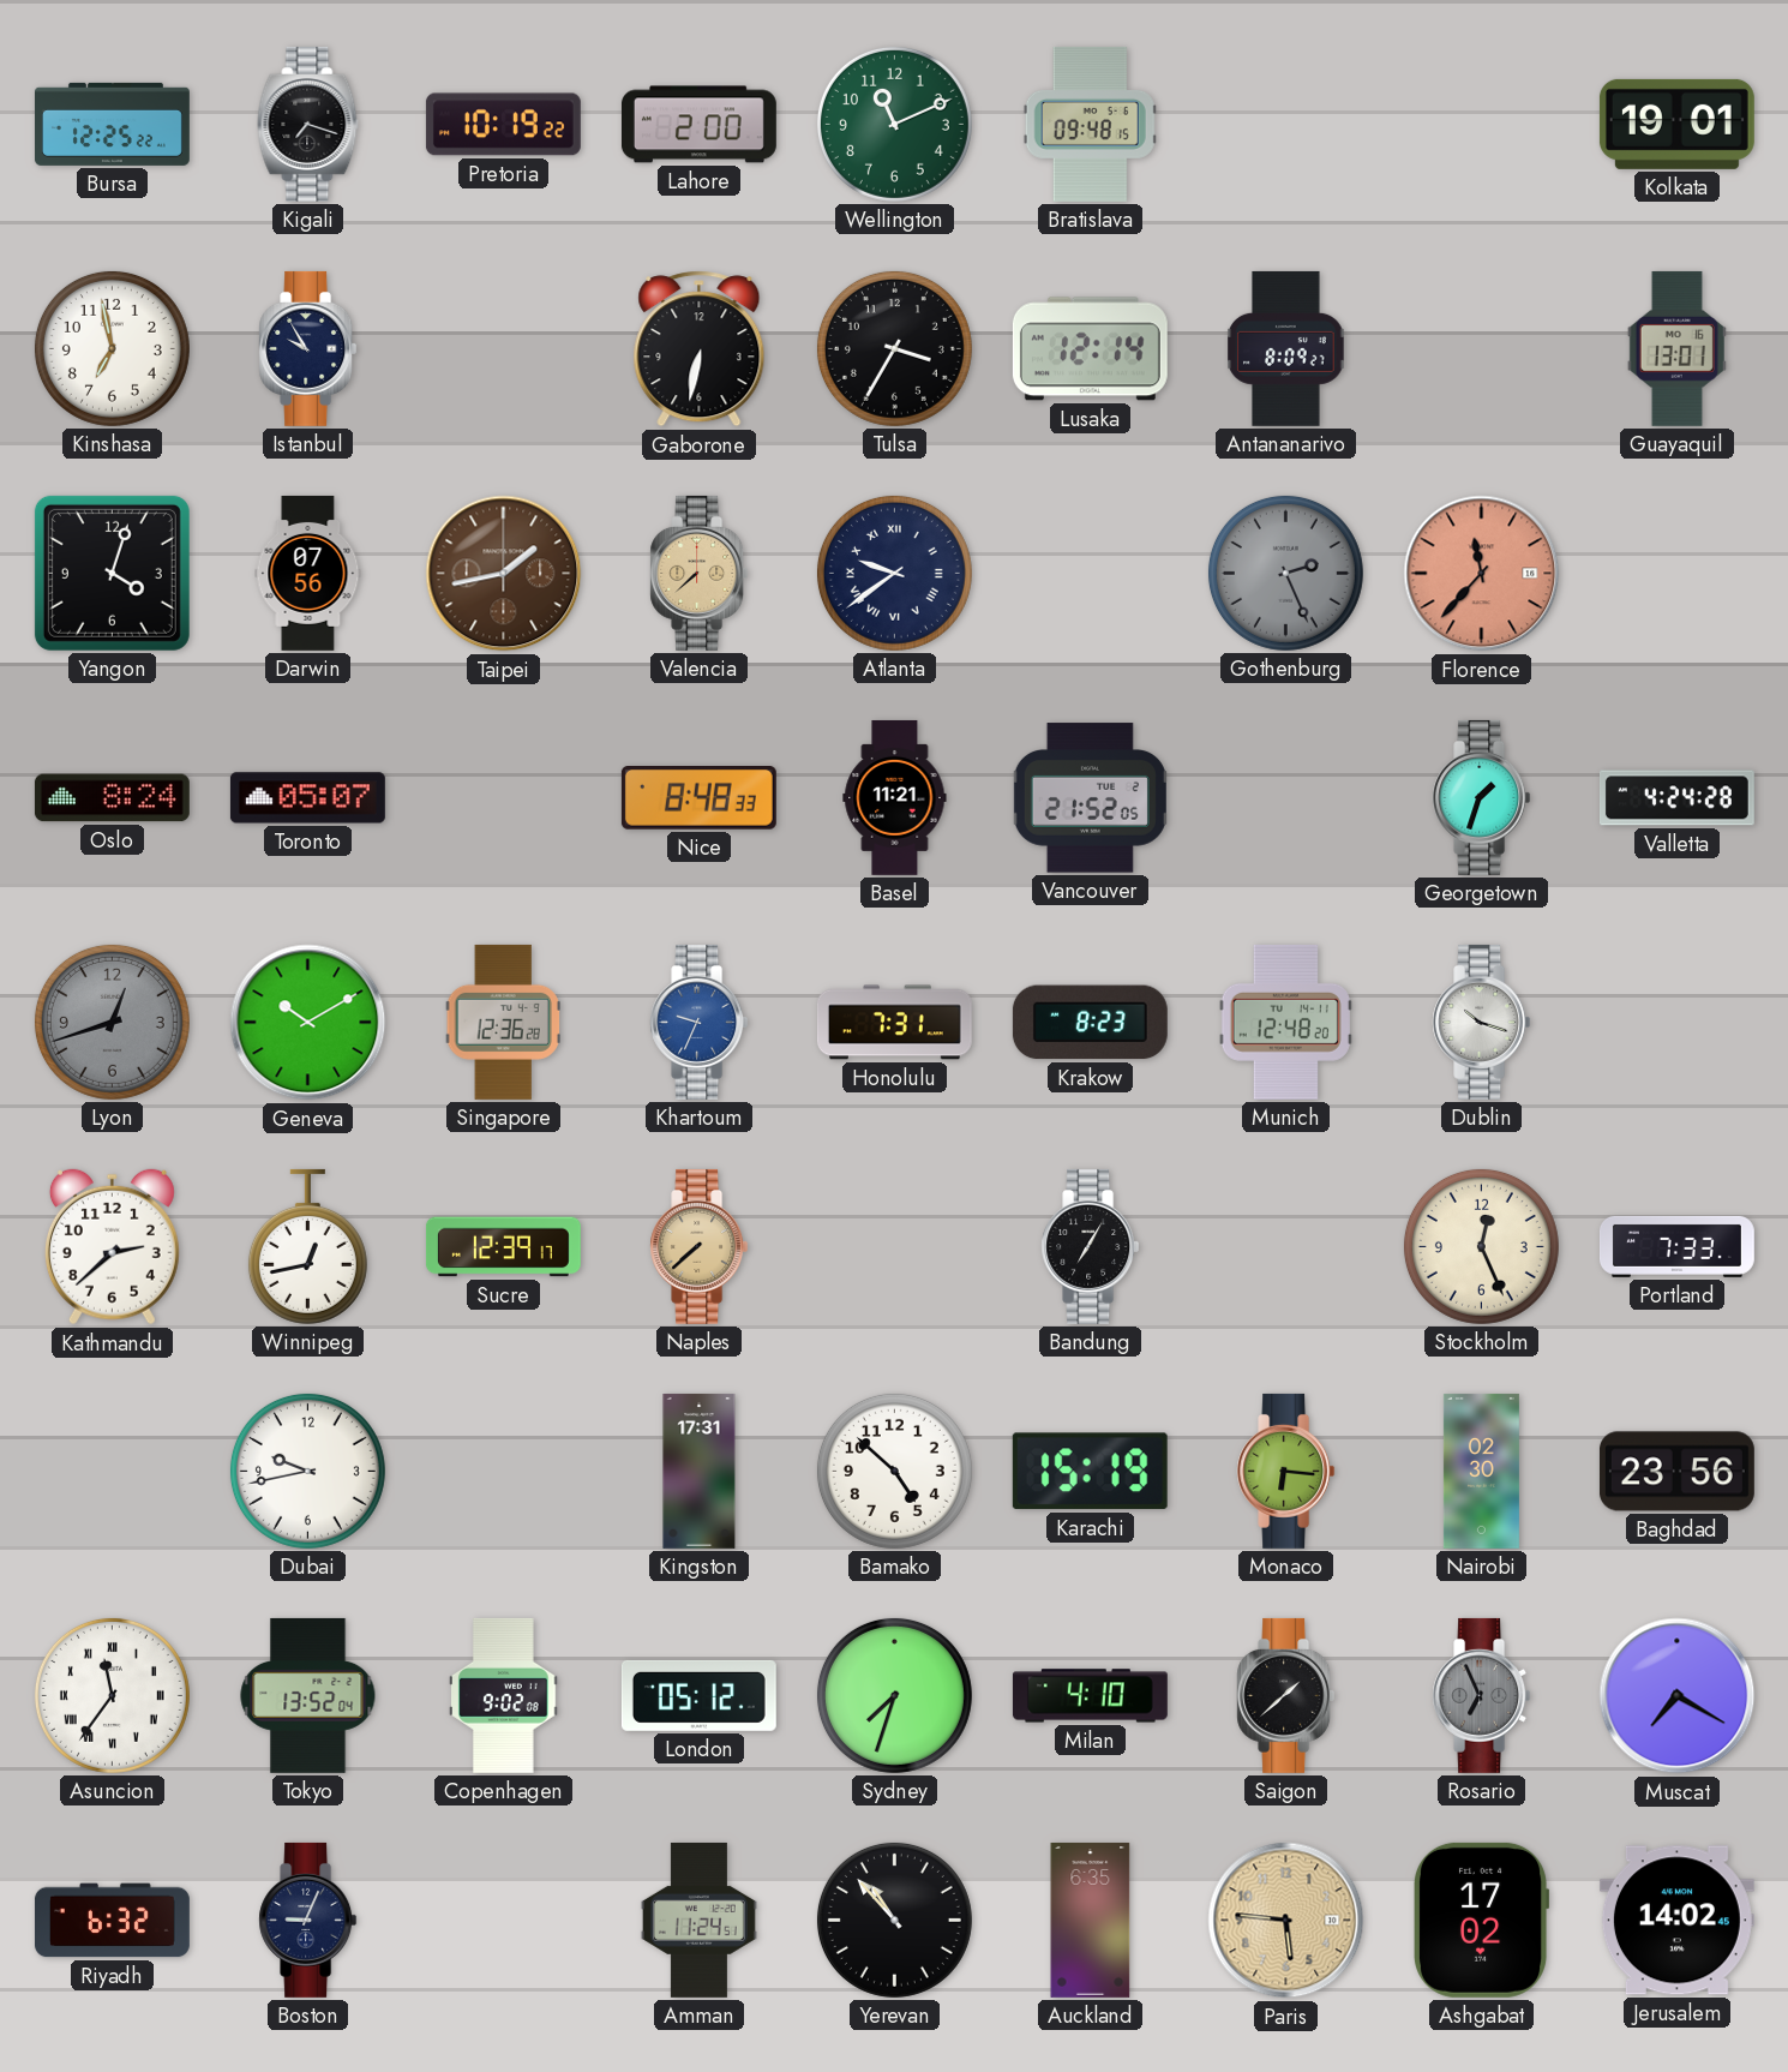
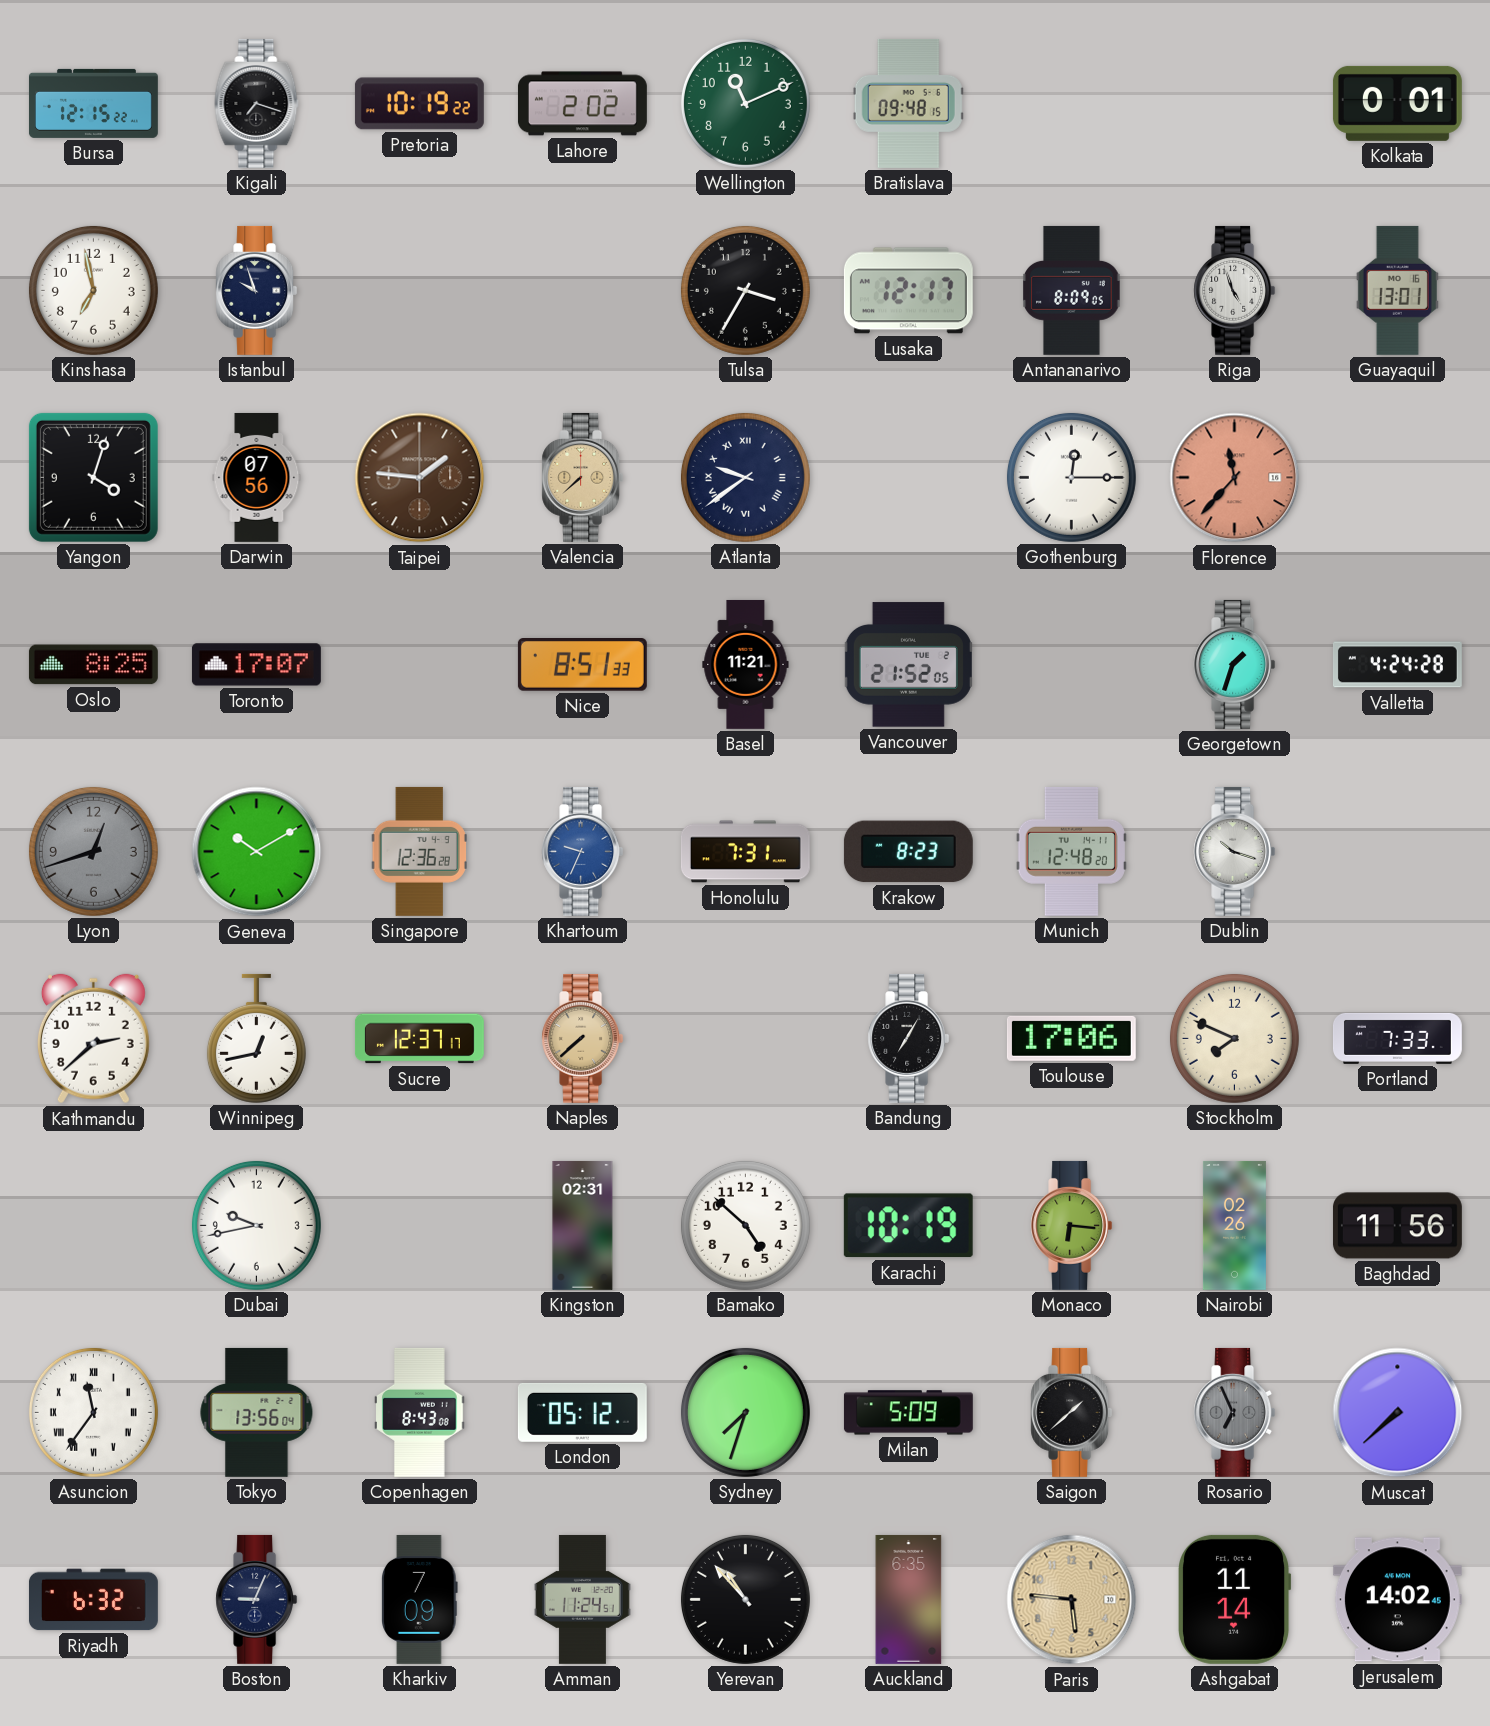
Bursa: 12:25 -> 12:15 (93, 103)
Lahore: 2:00 -> 2:02 (582, 104)
Kolkata: 19:01 -> 0:01 (1397, 103)
Istanbul: 9:55 -> 9:57 (257, 290)
Gaborone: 6:32 -> none (700, 349)
Lusaka: 12:14 -> 12:17 (908, 291)
Antananarivo: 8:09:27 -> 8:09:05 (1072, 290)
Riga: none -> 4:57 (1235, 290)
Taipei: 1:43 -> 1:46 (420, 478)
Gothenburg: 2:26 -> 12:15 (1071, 477)
Gothenburg dial: grey -> white (1071, 477)
Oslo: 8:24 -> 8:25 (93, 665)
Toronto: 05:07 -> 17:07 (256, 665)
Nice: 8:48 -> 8:51 (582, 665)
Sucre: 12:39 -> 12:37 (419, 1039)
Toulouse: none -> 17:06 (1071, 1038)
Stockholm: 12:26 -> 7:49 (1234, 1038)
Kingston: 17:31 -> 02:31 (583, 1225)
Karachi: 15:19 -> 10:19 (908, 1226)
Nairobi: 02:30 -> 02:26 (1234, 1225)
Baghdad: 23:56 -> 11:56 (1397, 1226)
Tokyo: 13:52 -> 13:56 (257, 1412)
Copenhagen: 9:02 -> 8:43 (420, 1412)
Milan: 4:10 -> 5:09 (908, 1413)
Muscat: 7:20 -> 7:38 (1398, 1413)
Kharkiv: none -> 7:09 (420, 1599)
Ashgabat: 17:02 -> 11:14 (1235, 1599)
